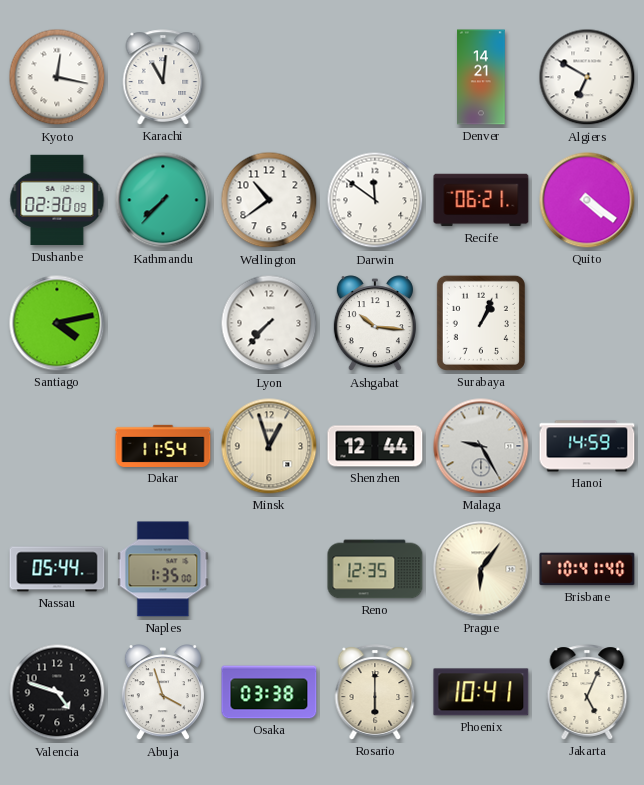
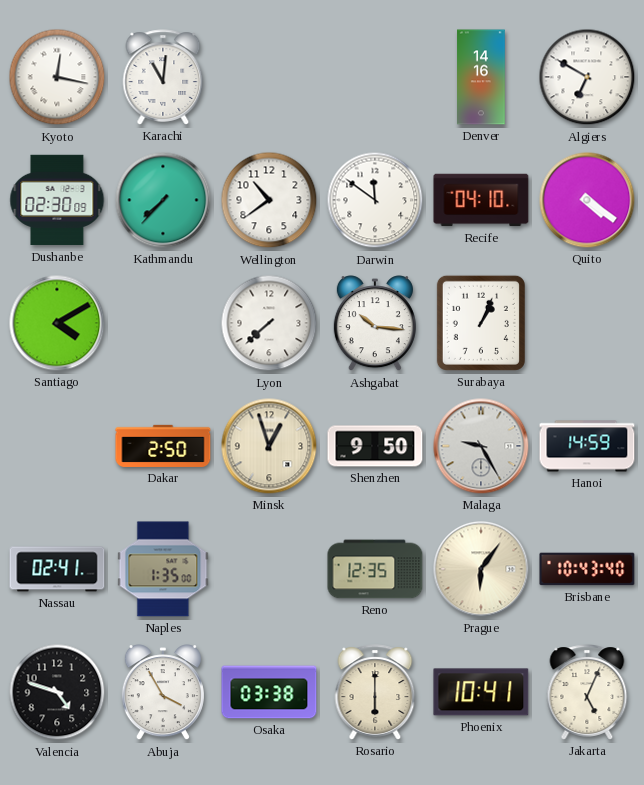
Denver: 14:21 -> 14:16 (481, 77)
Recife: 06:21 -> 04:10 (481, 200)
Santiago: 4:13 -> 4:10 (57, 323)
Lyon: 7:37 -> 7:38 (269, 323)
Dakar: 11:54 -> 2:50 (163, 446)
Shenzhen: 12:44 -> 9:50 (375, 446)
Nassau: 05:44 -> 02:41 (57, 569)
Brisbane: 10:41 -> 10:43 (587, 569)
Abuja: 3:57 -> 3:55 (163, 693)
